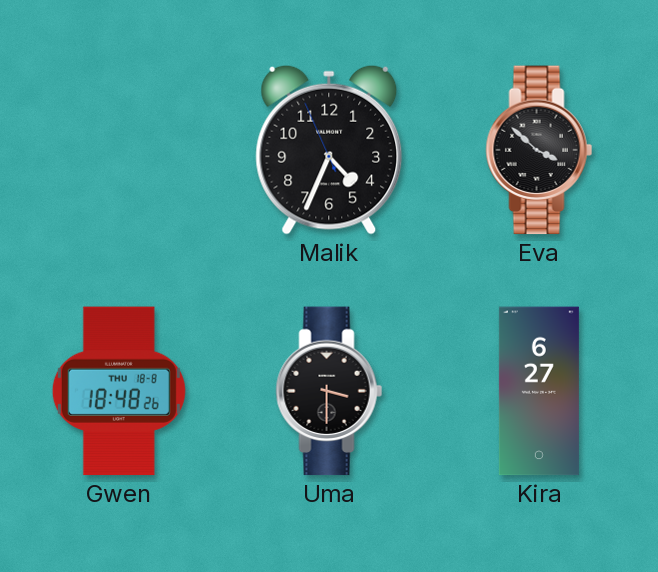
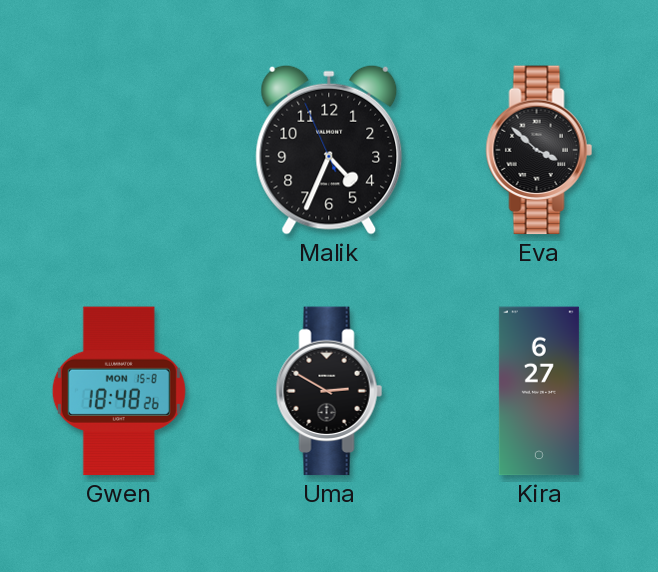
Gwen date: THU 18-8 -> MON 15-8 (119, 391)
Uma: 3:30 -> 2:50 (329, 391)
